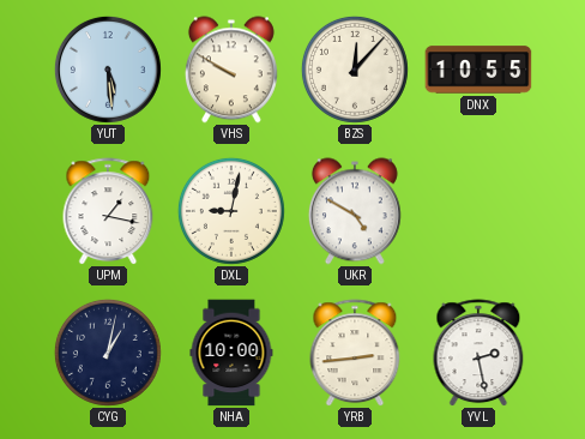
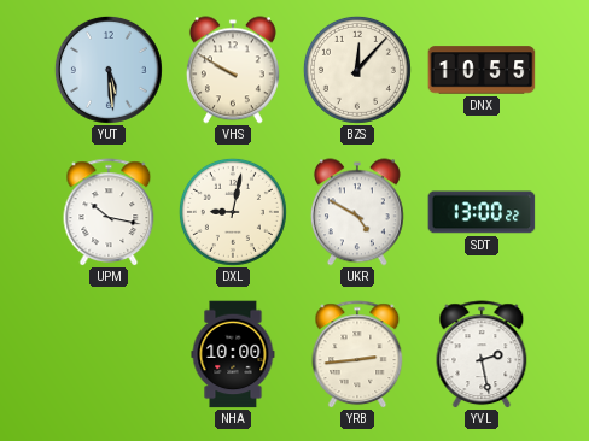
UPM: 1:17 -> 10:17 (109, 212)
SDT: none -> 13:00 (482, 212)
CYG: 1:02 -> none (108, 353)
